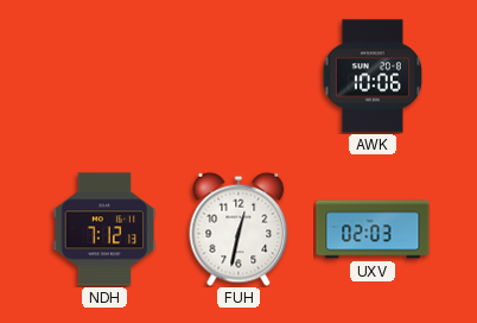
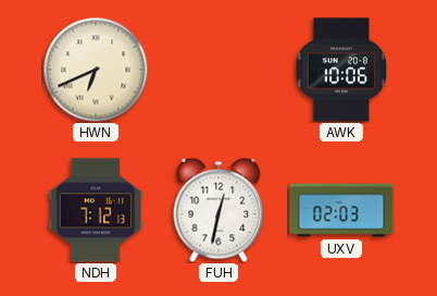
HWN: none -> 6:41 (96, 70)
